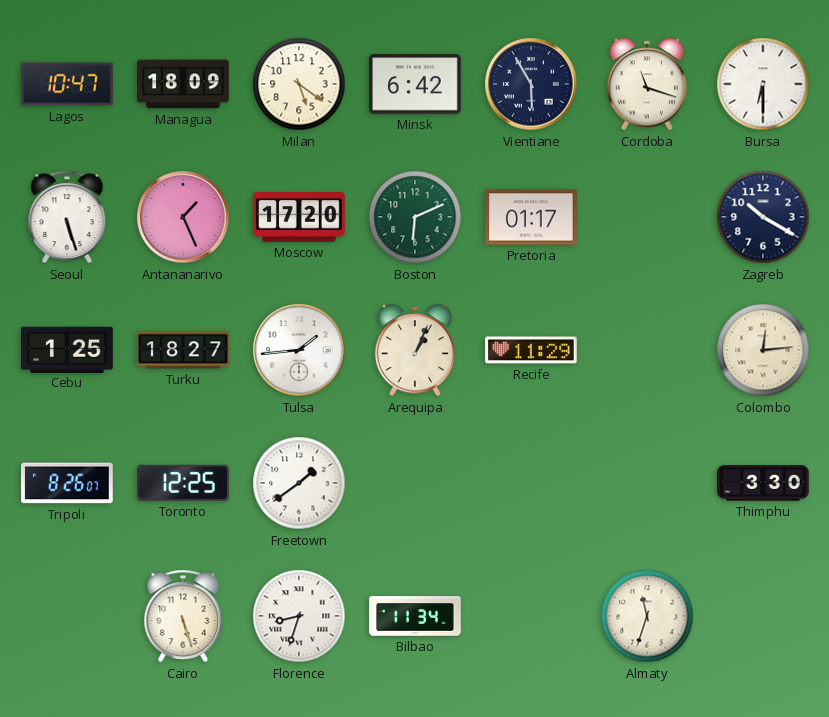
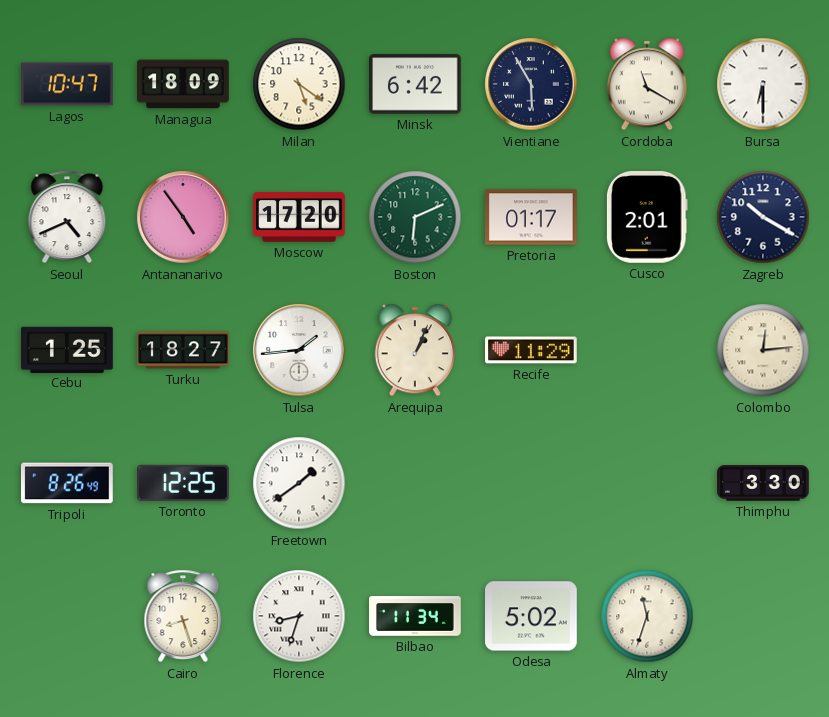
Cordoba: 11:18 -> 11:20 (647, 84)
Seoul: 5:27 -> 4:41 (67, 217)
Antananarivo: 1:26 -> 4:54 (183, 217)
Cusco: none -> 2:01 (647, 218)
Tripoli: 8:26:07 -> 8:26:49 (68, 483)
Cairo: 5:27 -> 8:27 (183, 616)
Odesa: none -> 5:02 (532, 616)
